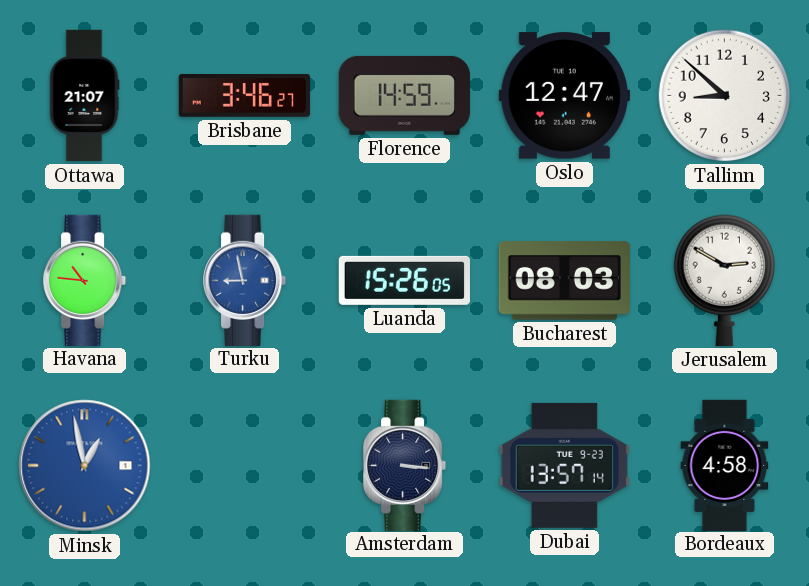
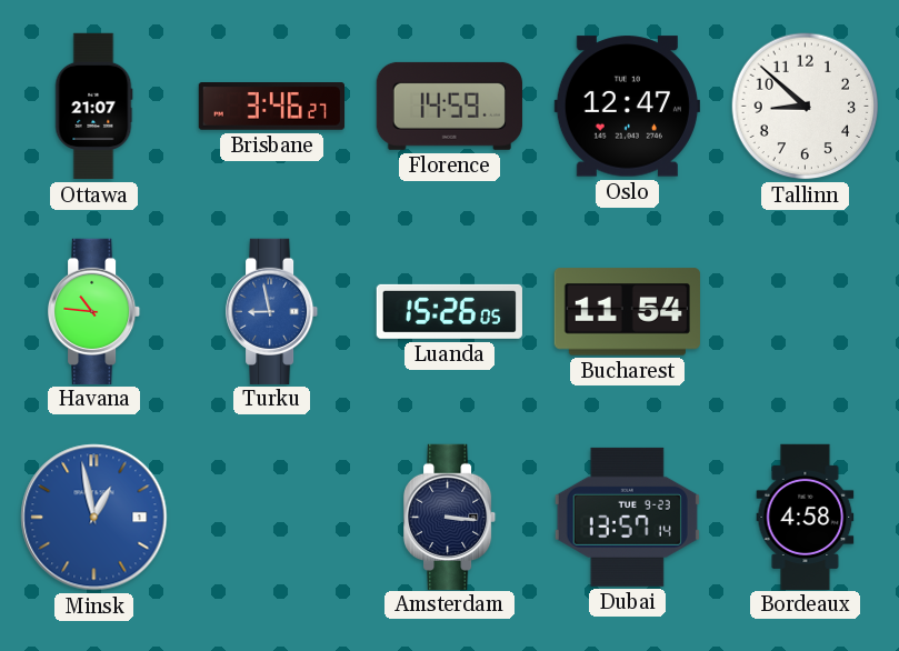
Bucharest: 08:03 -> 11:54 (627, 312)
Jerusalem: 2:50 -> none (724, 280)
